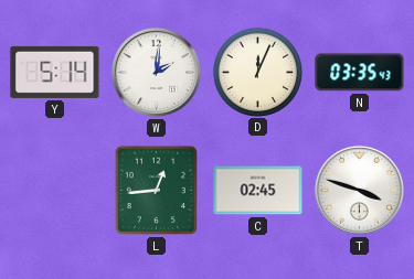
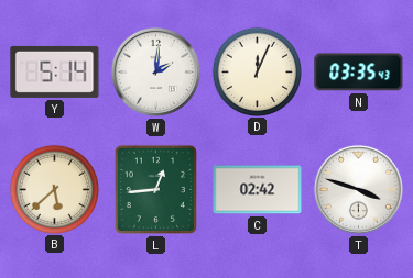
B: none -> 5:38 (54, 189)
C: 02:45 -> 02:42 (258, 190)
